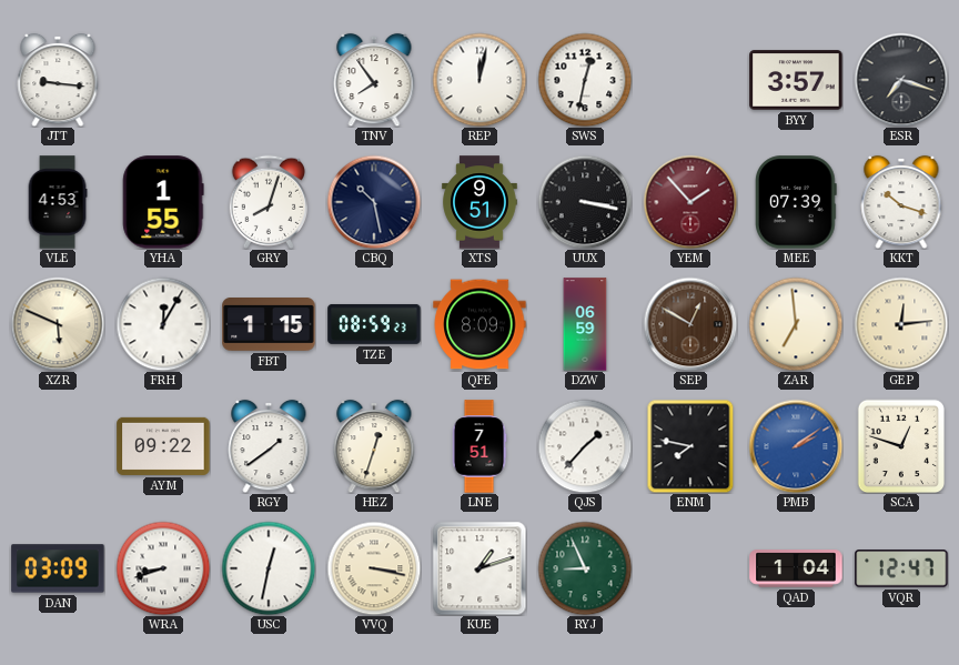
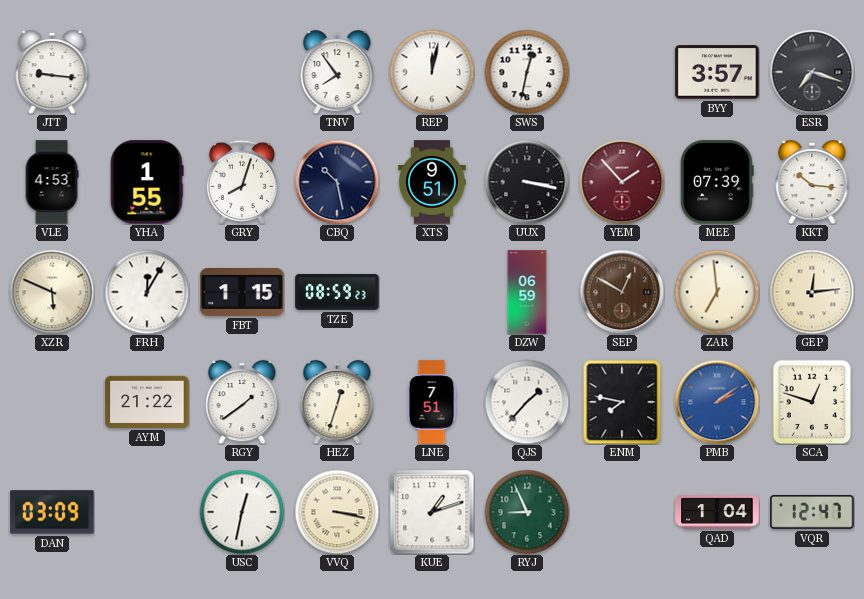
KKT: 10:18 -> 10:16 (812, 182)
QFE: 8:09 -> none (479, 324)
AYM: 09:22 -> 21:22 (147, 402)
WRA: 8:42 -> none (163, 568)
